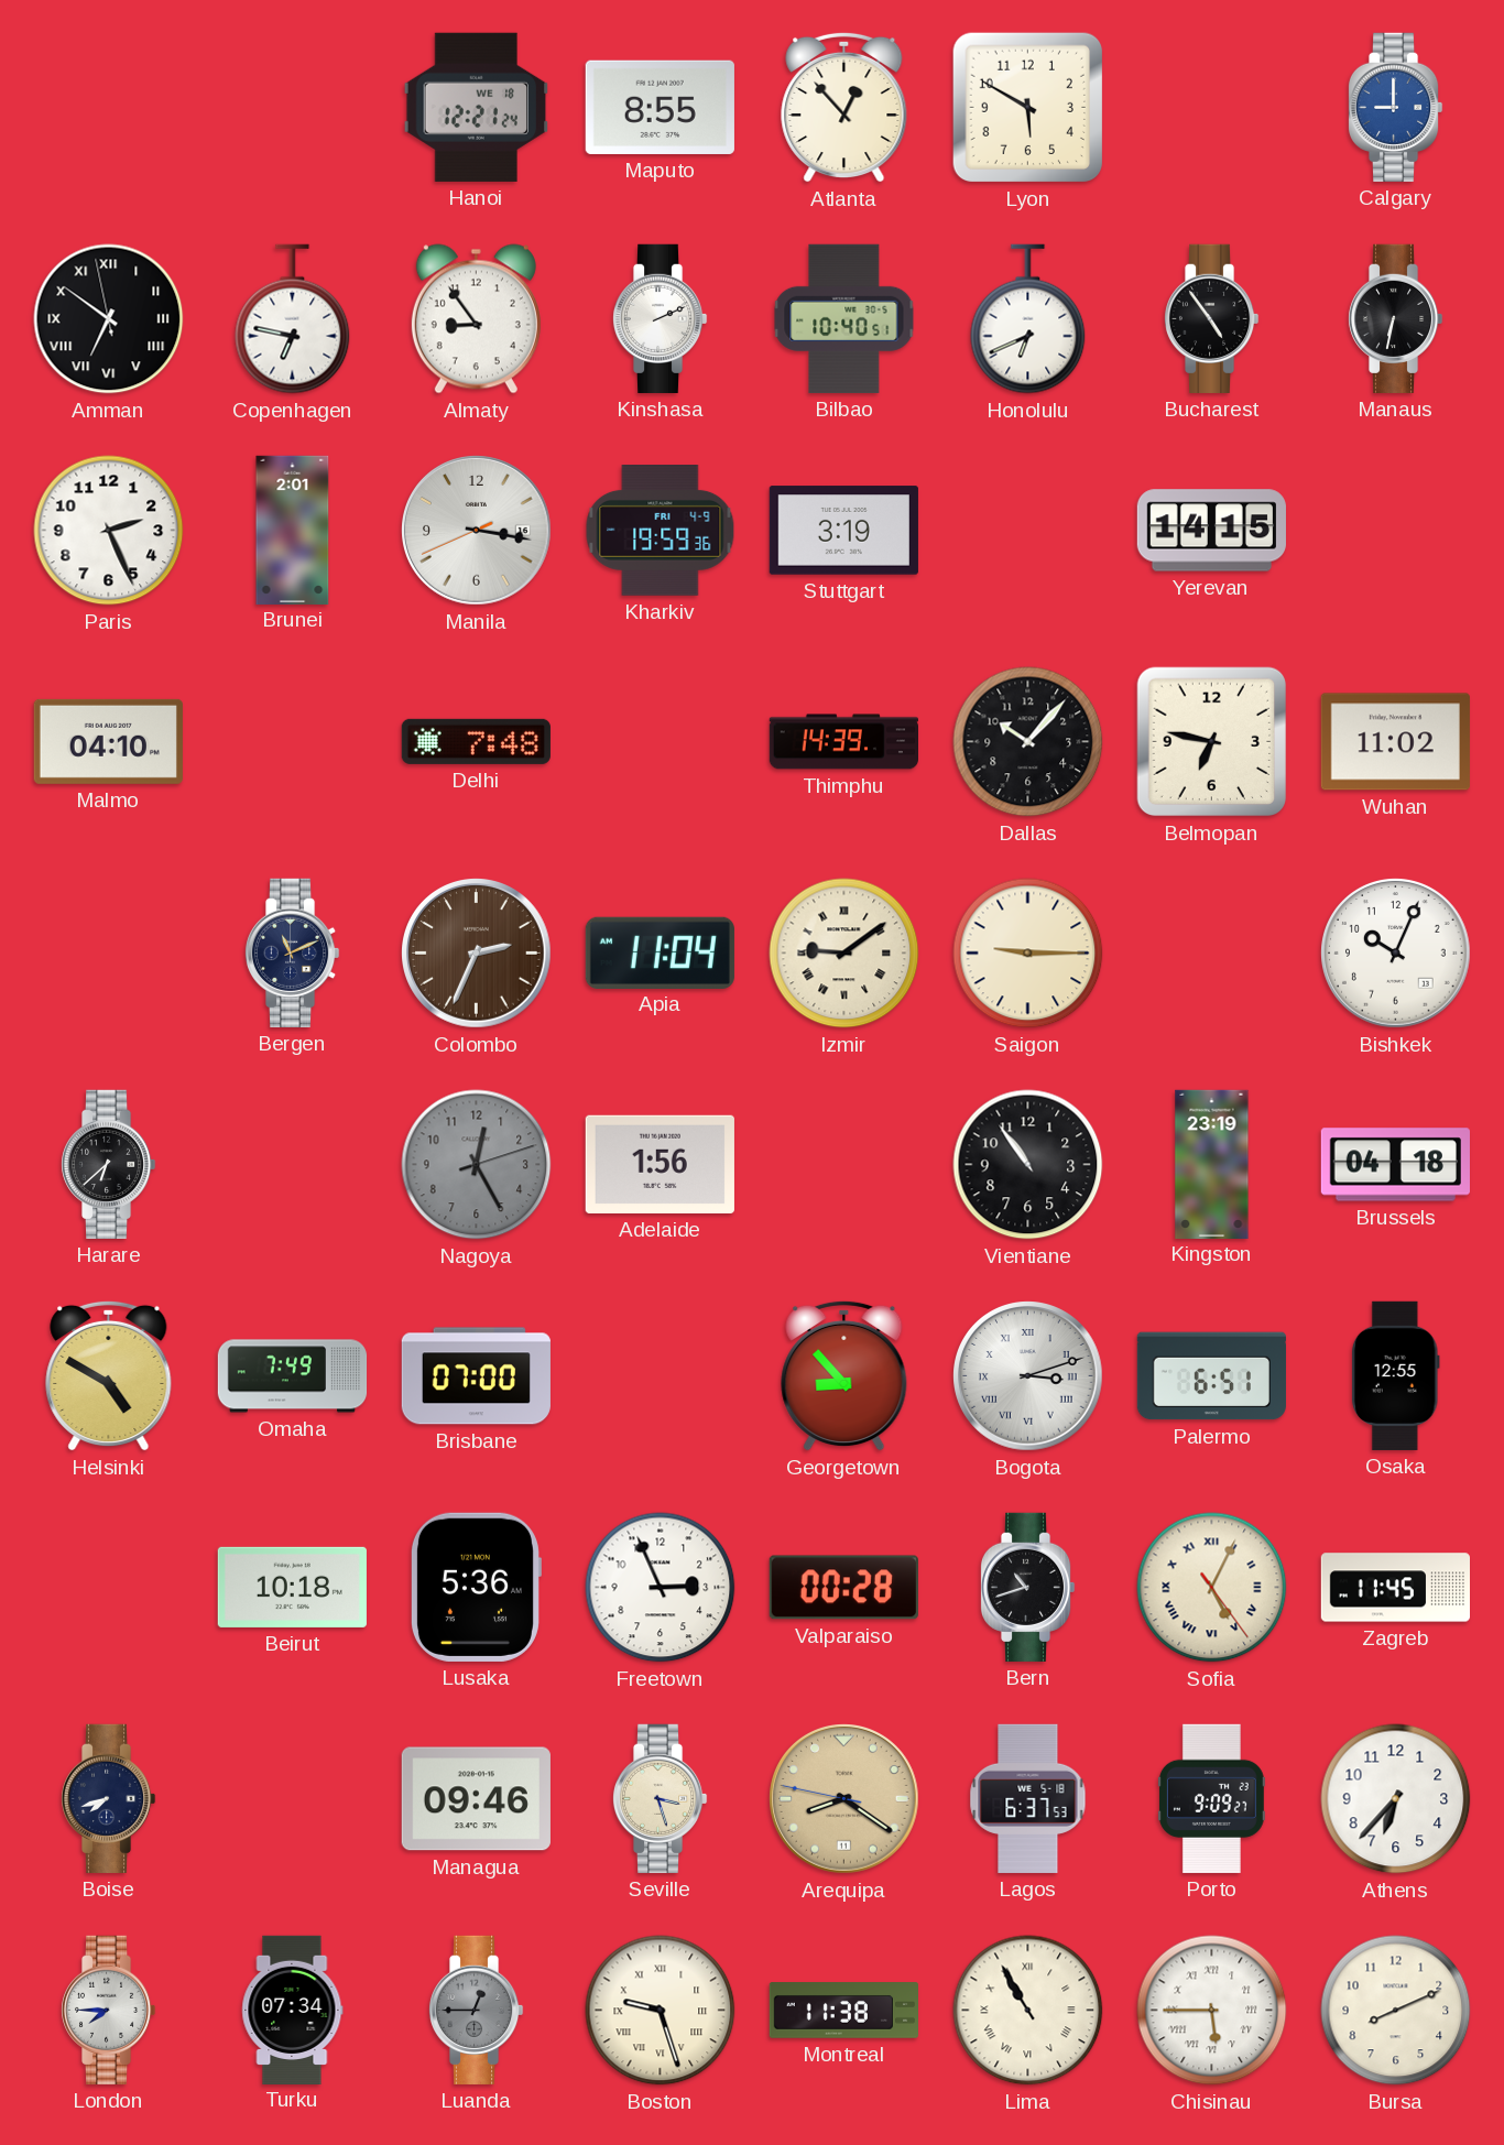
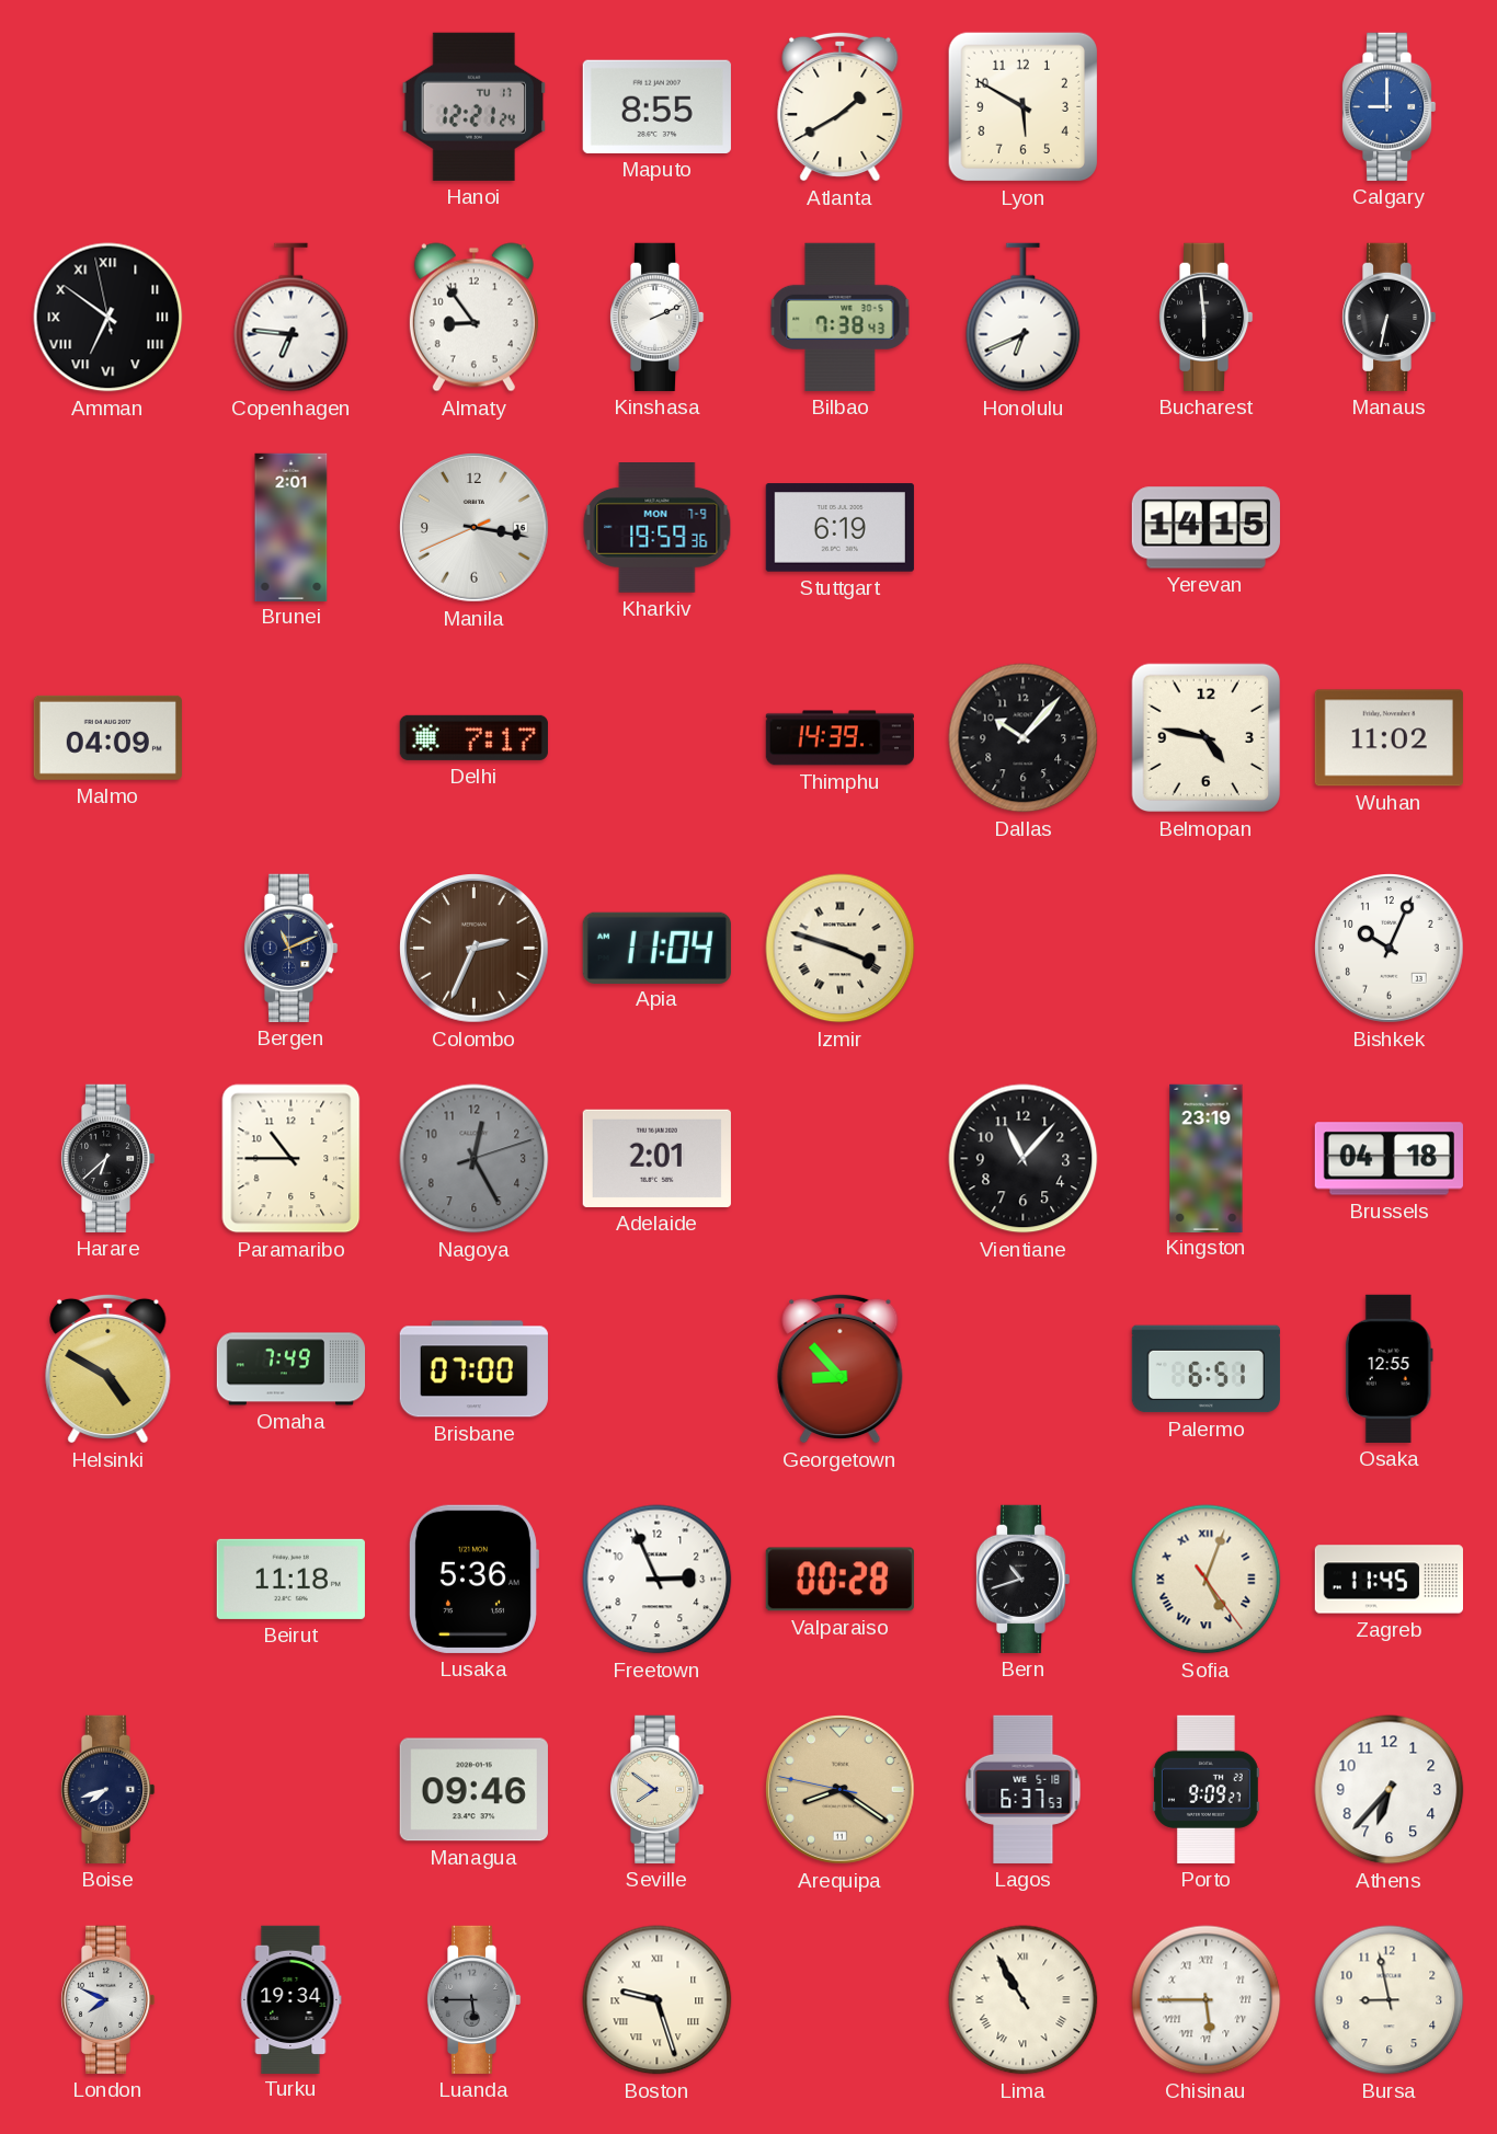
Hanoi date: WE 18 -> TU 17 (475, 106)
Atlanta: 12:53 -> 1:40 (841, 106)
Copenhagen: 6:47 -> 6:46 (292, 318)
Bilbao: 10:40 -> 7:38 (841, 317)
Bucharest: 4:54 -> 5:59 (1205, 317)
Paris: 2:26 -> none (109, 531)
Kharkiv date: FRI 4-9 -> MON 7-9 (658, 528)
Stuttgart: 3:19 -> 6:19 (839, 528)
Malmo: 04:10 -> 04:09 (107, 737)
Delhi: 7:48 -> 7:17 (473, 737)
Belmopan: 6:47 -> 4:47 (1207, 738)
Izmir: 9:09 -> 3:48 (841, 949)
Saigon: 9:15 -> none (1028, 954)
Paramaribo: none -> 10:45 (292, 1159)
Adelaide: 1:56 -> 2:01 (656, 1158)
Vientiane: 10:54 -> 11:07 (1024, 1159)
Bogota: 3:12 -> none (1028, 1376)
Beirut: 10:18 -> 11:18 (290, 1579)
Sofia: 5:04 -> 5:03 (1207, 1580)
Seville: 3:27 -> 7:51 (656, 1789)
London: 7:45 -> 7:49 (107, 1999)
Turku: 07:34 -> 19:34 (292, 1999)
Luanda: 12:45 -> 5:45 (473, 1999)
Montreal: 11:38 -> none (843, 2011)
Bursa: 8:11 -> 8:58 (1390, 2000)
